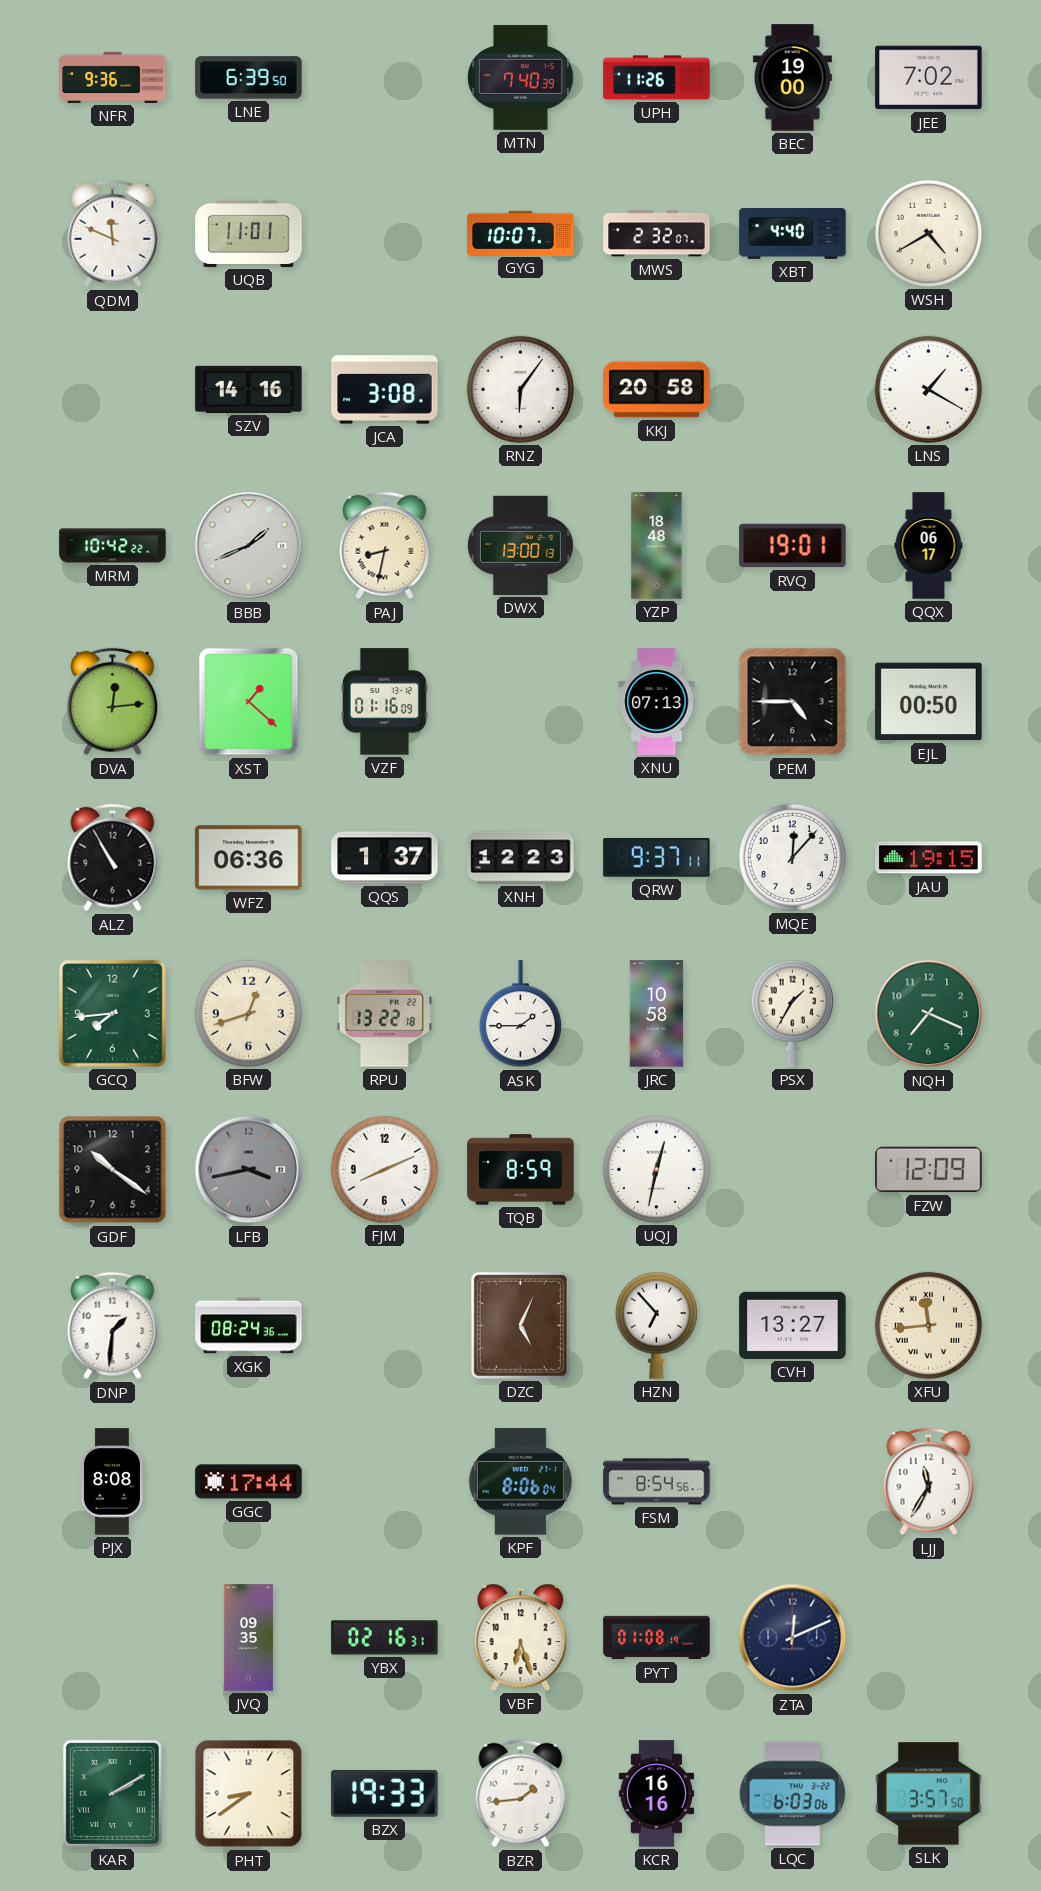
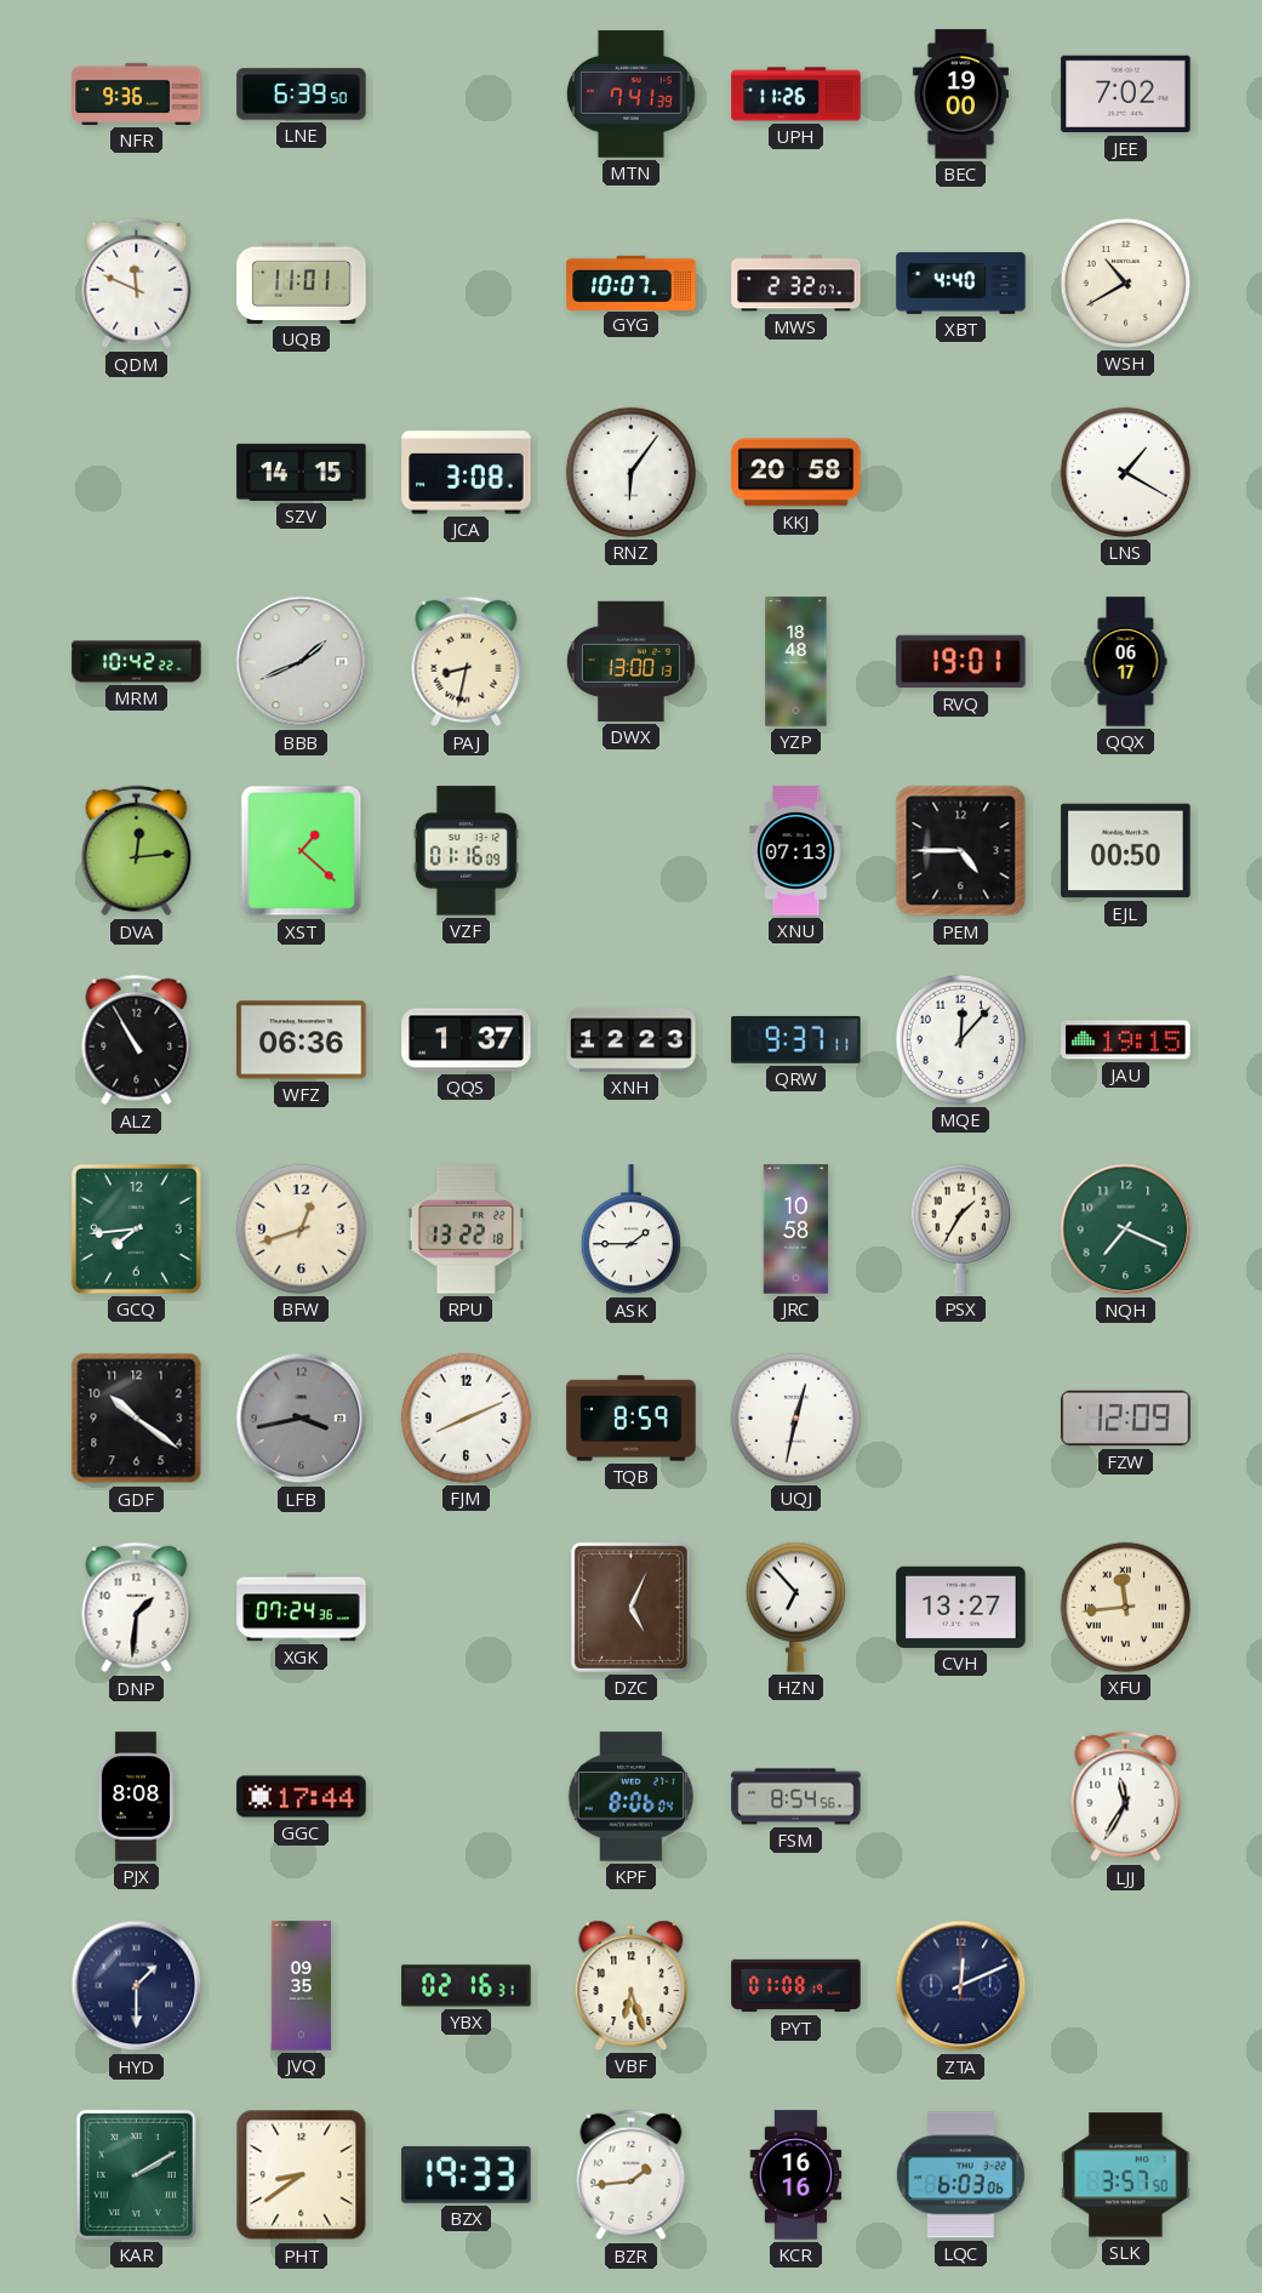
MTN: 7:40 -> 7:41 (630, 95)
WSH: 4:40 -> 10:40 (1125, 283)
SZV: 14:16 -> 14:15 (302, 472)
XGK: 08:24 -> 07:24 (302, 1608)
HYD: none -> 1:30 (137, 1986)
